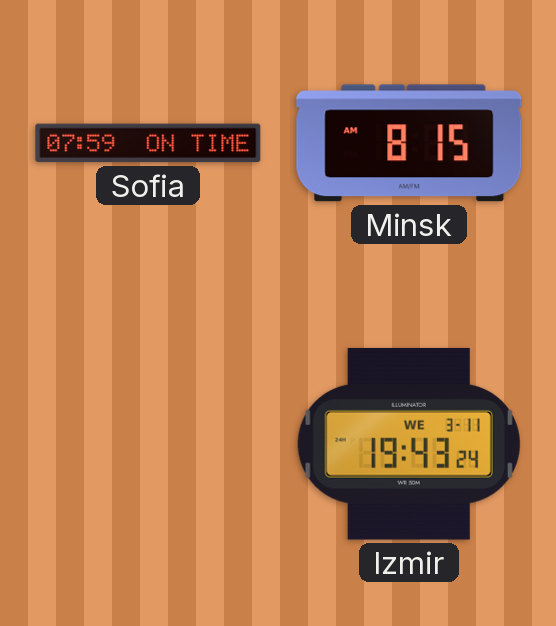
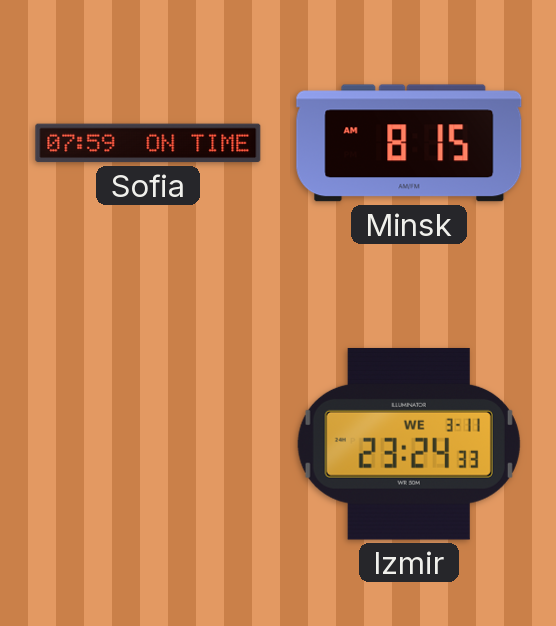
Izmir: 19:43 -> 23:24 (409, 444)
